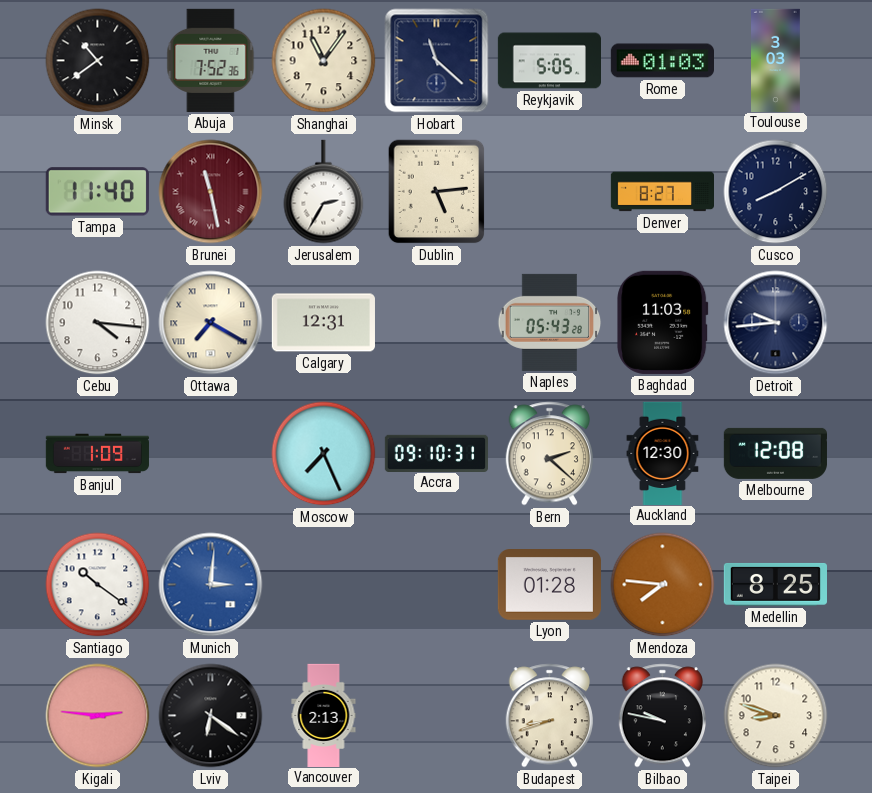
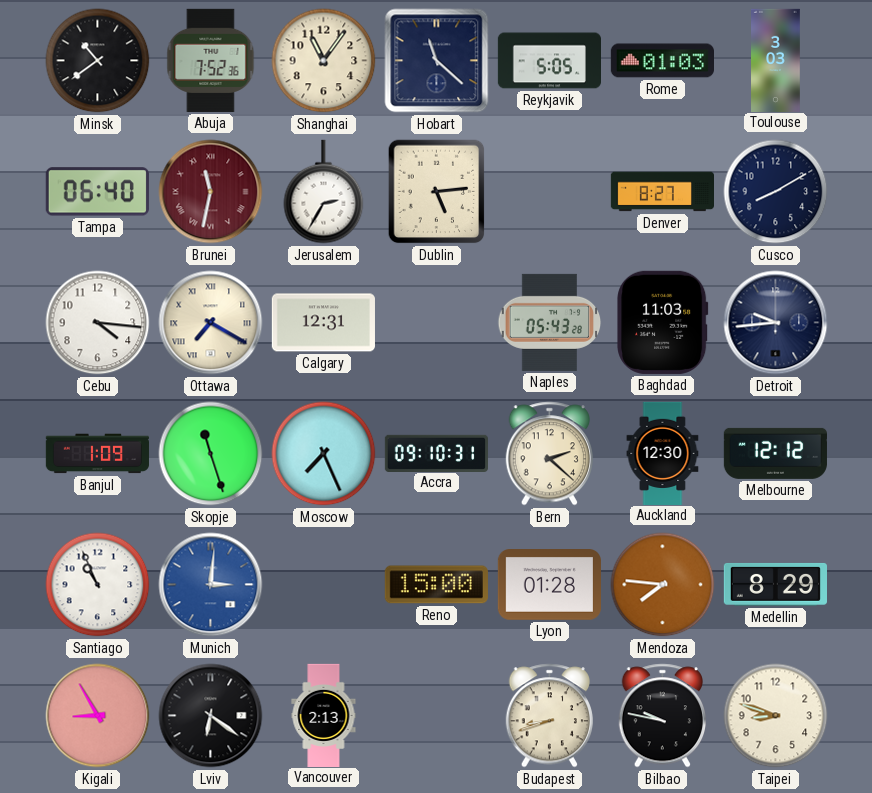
Tampa: 11:40 -> 06:40 (97, 192)
Brunei: 11:28 -> 11:32 (211, 192)
Skopje: none -> 11:27 (211, 454)
Melbourne: 12:08 -> 12:12 (775, 453)
Santiago: 10:21 -> 10:56 (98, 585)
Reno: none -> 15:00 (436, 585)
Medellin: 8:25 -> 8:29 (775, 584)
Kigali: 2:46 -> 8:55 (98, 716)
